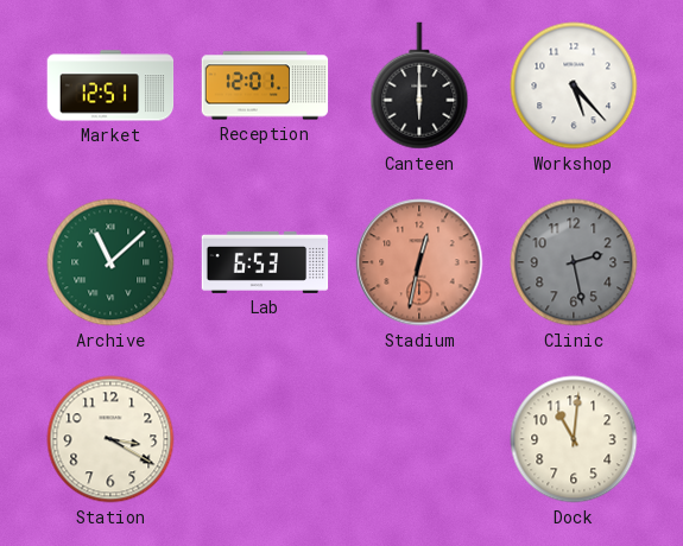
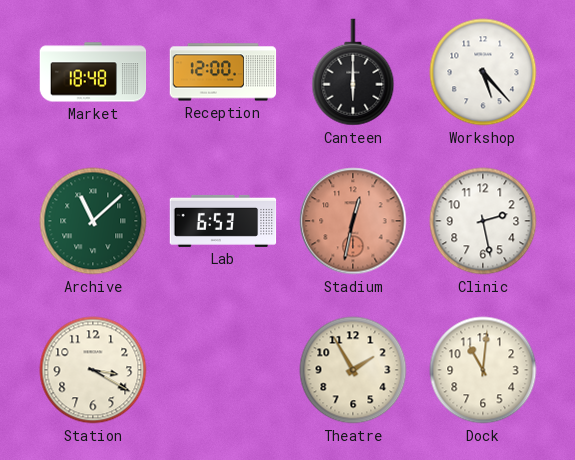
Market: 12:51 -> 18:48 (93, 72)
Reception: 12:01 -> 12:00 (223, 72)
Clinic dial: grey -> white (483, 221)
Theatre: none -> 1:55 (353, 370)
